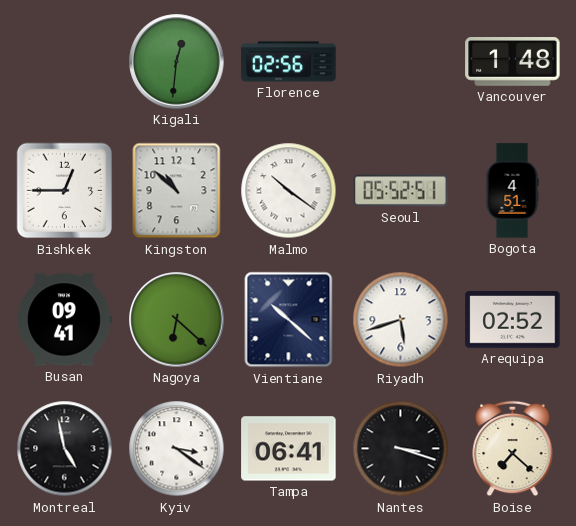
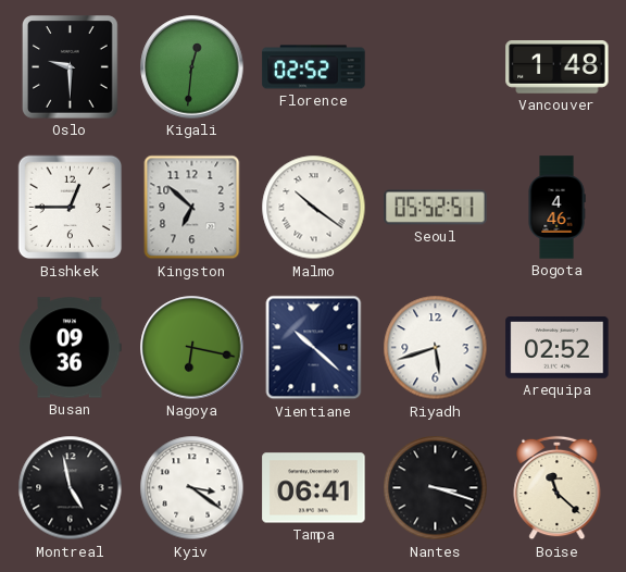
Oslo: none -> 9:30 (71, 67)
Florence: 02:56 -> 02:52 (314, 67)
Kingston: 10:52 -> 6:52 (192, 208)
Bogota: 4:51 -> 4:46 (556, 208)
Busan: 09:41 -> 09:36 (70, 348)
Nagoya: 6:22 -> 6:17 (192, 348)
Boise: 7:22 -> 11:22 (558, 488)
